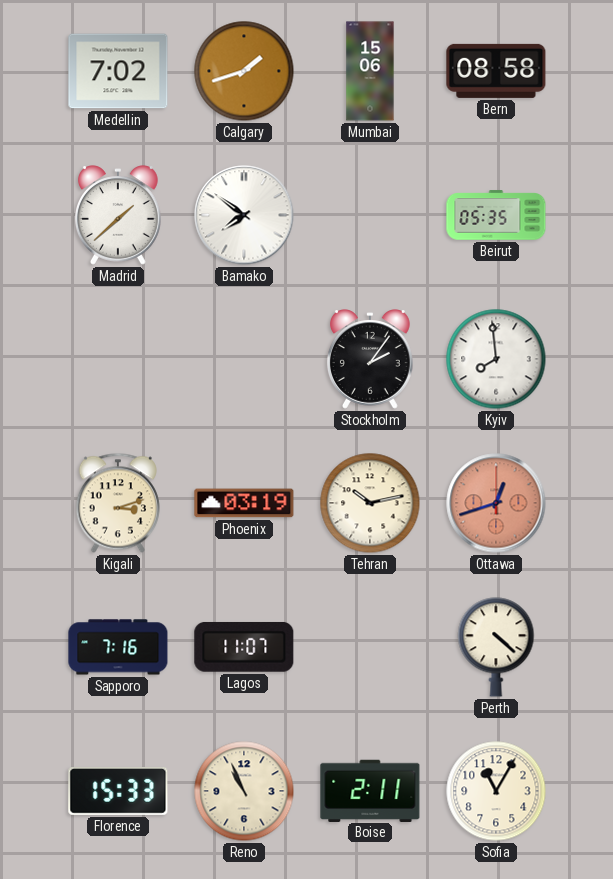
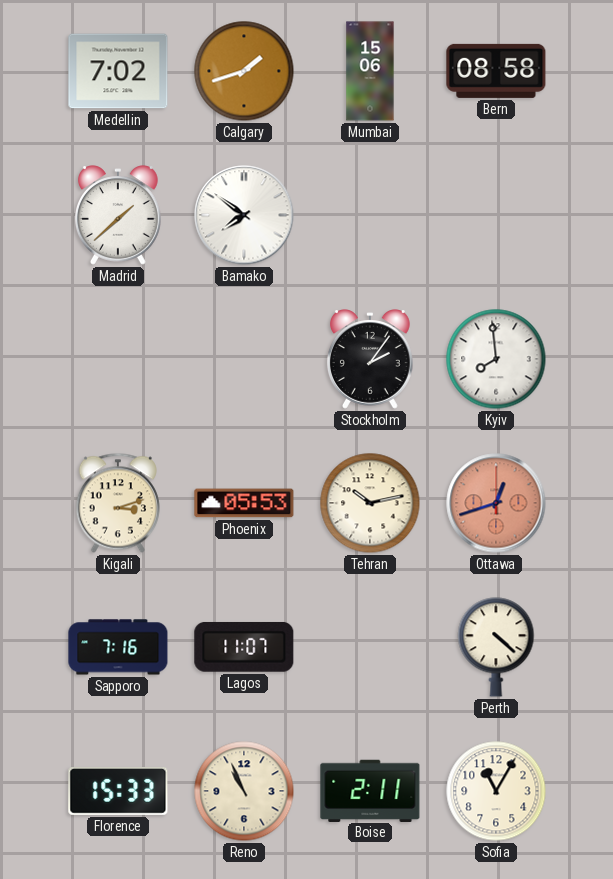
Beirut: 05:35 -> none (496, 215)
Phoenix: 03:19 -> 05:53 (244, 503)
